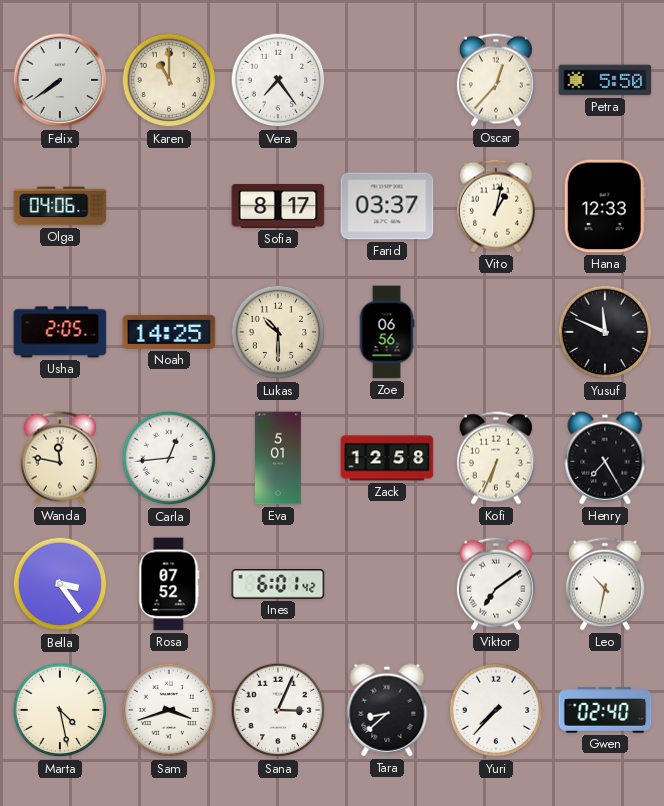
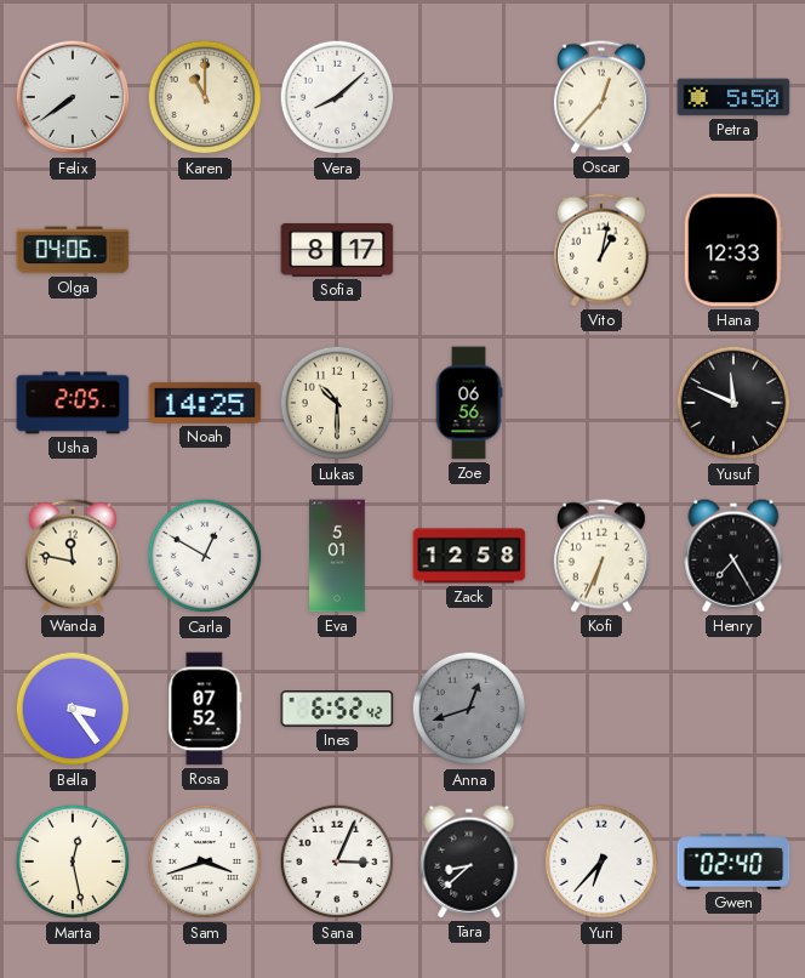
Vera: 7:24 -> 8:08 (337, 97)
Farid: 03:37 -> none (387, 206)
Carla: 12:44 -> 12:50 (205, 556)
Ines: 6:01 -> 6:52 (337, 710)
Anna: none -> 12:42 (469, 709)
Viktor: 7:09 -> none (496, 584)
Leo: 10:32 -> none (605, 584)
Marta: 4:28 -> 12:28 (73, 862)
Yuri: 7:37 -> 6:37 (601, 862)
